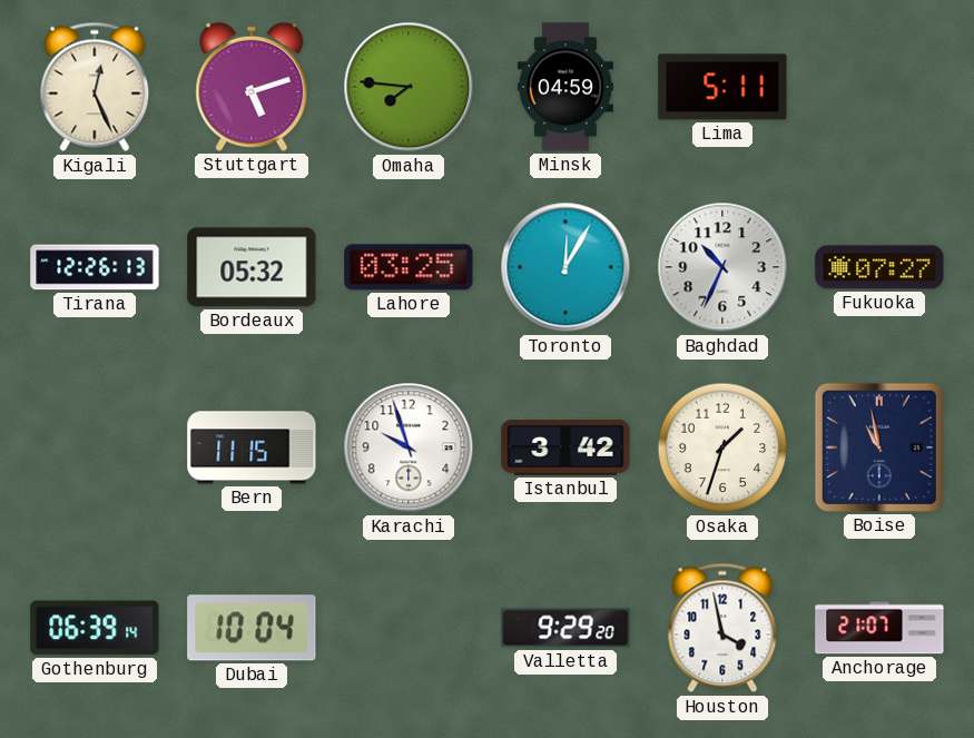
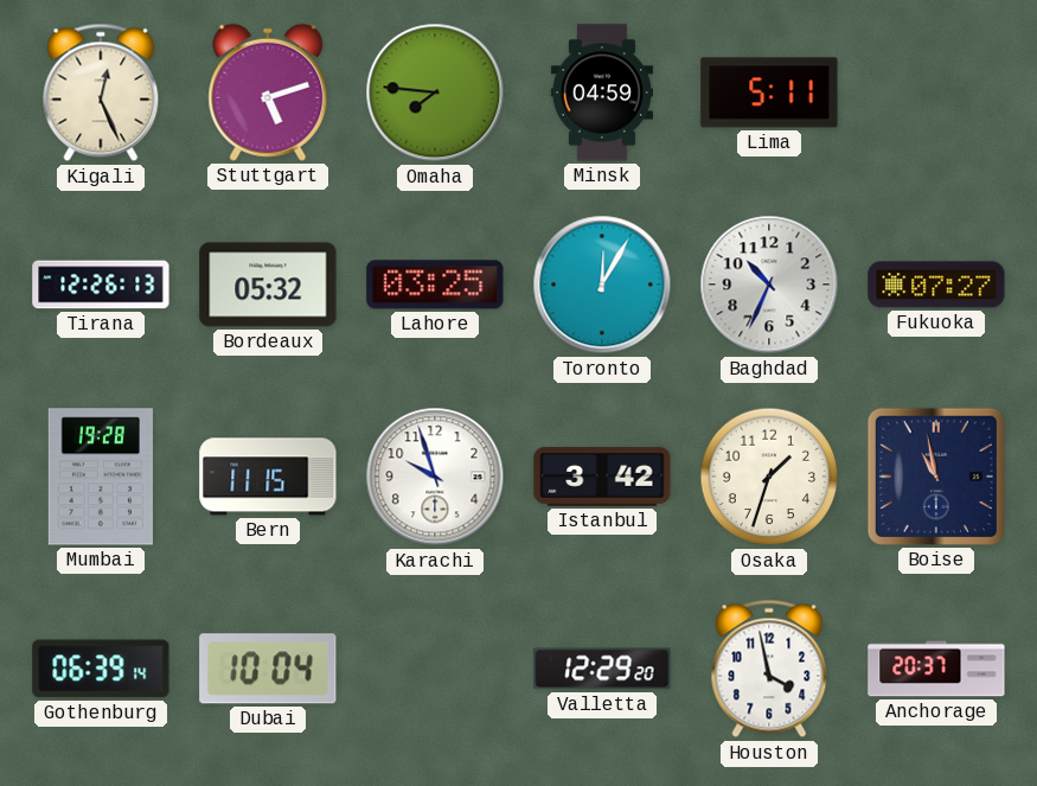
Mumbai: none -> 19:28 (101, 477)
Valletta: 9:29 -> 12:29 (602, 669)
Anchorage: 21:07 -> 20:37 (936, 669)
